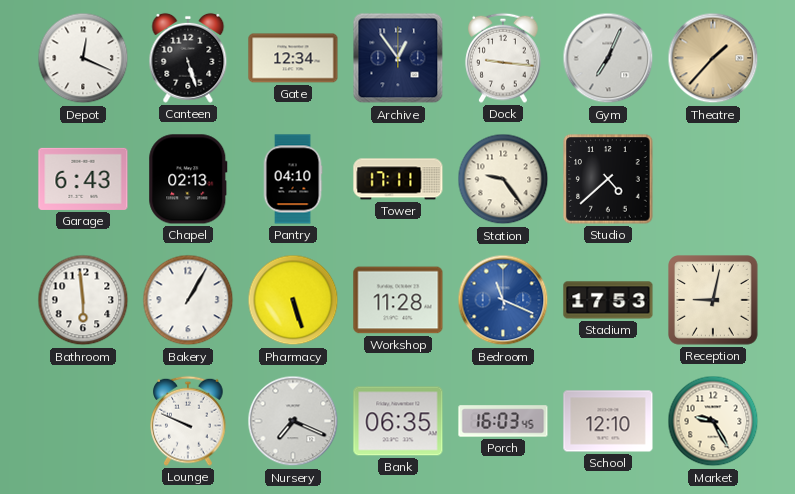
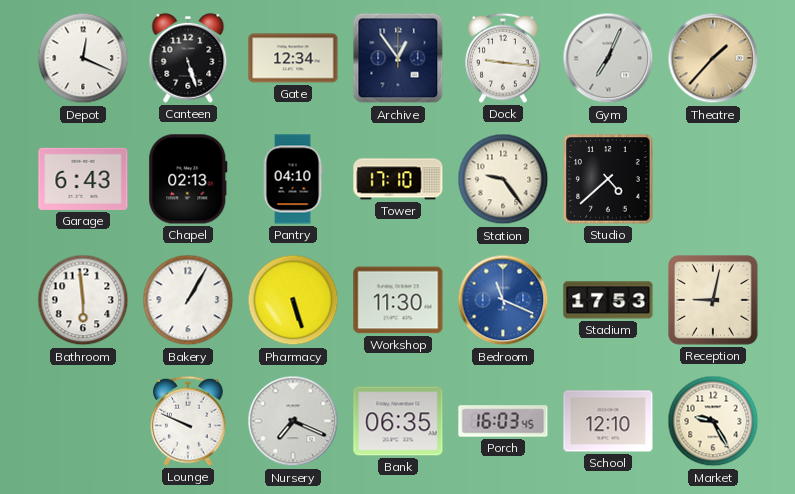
Tower: 17:11 -> 17:10 (398, 179)
Workshop: 11:28 -> 11:30 (398, 300)
